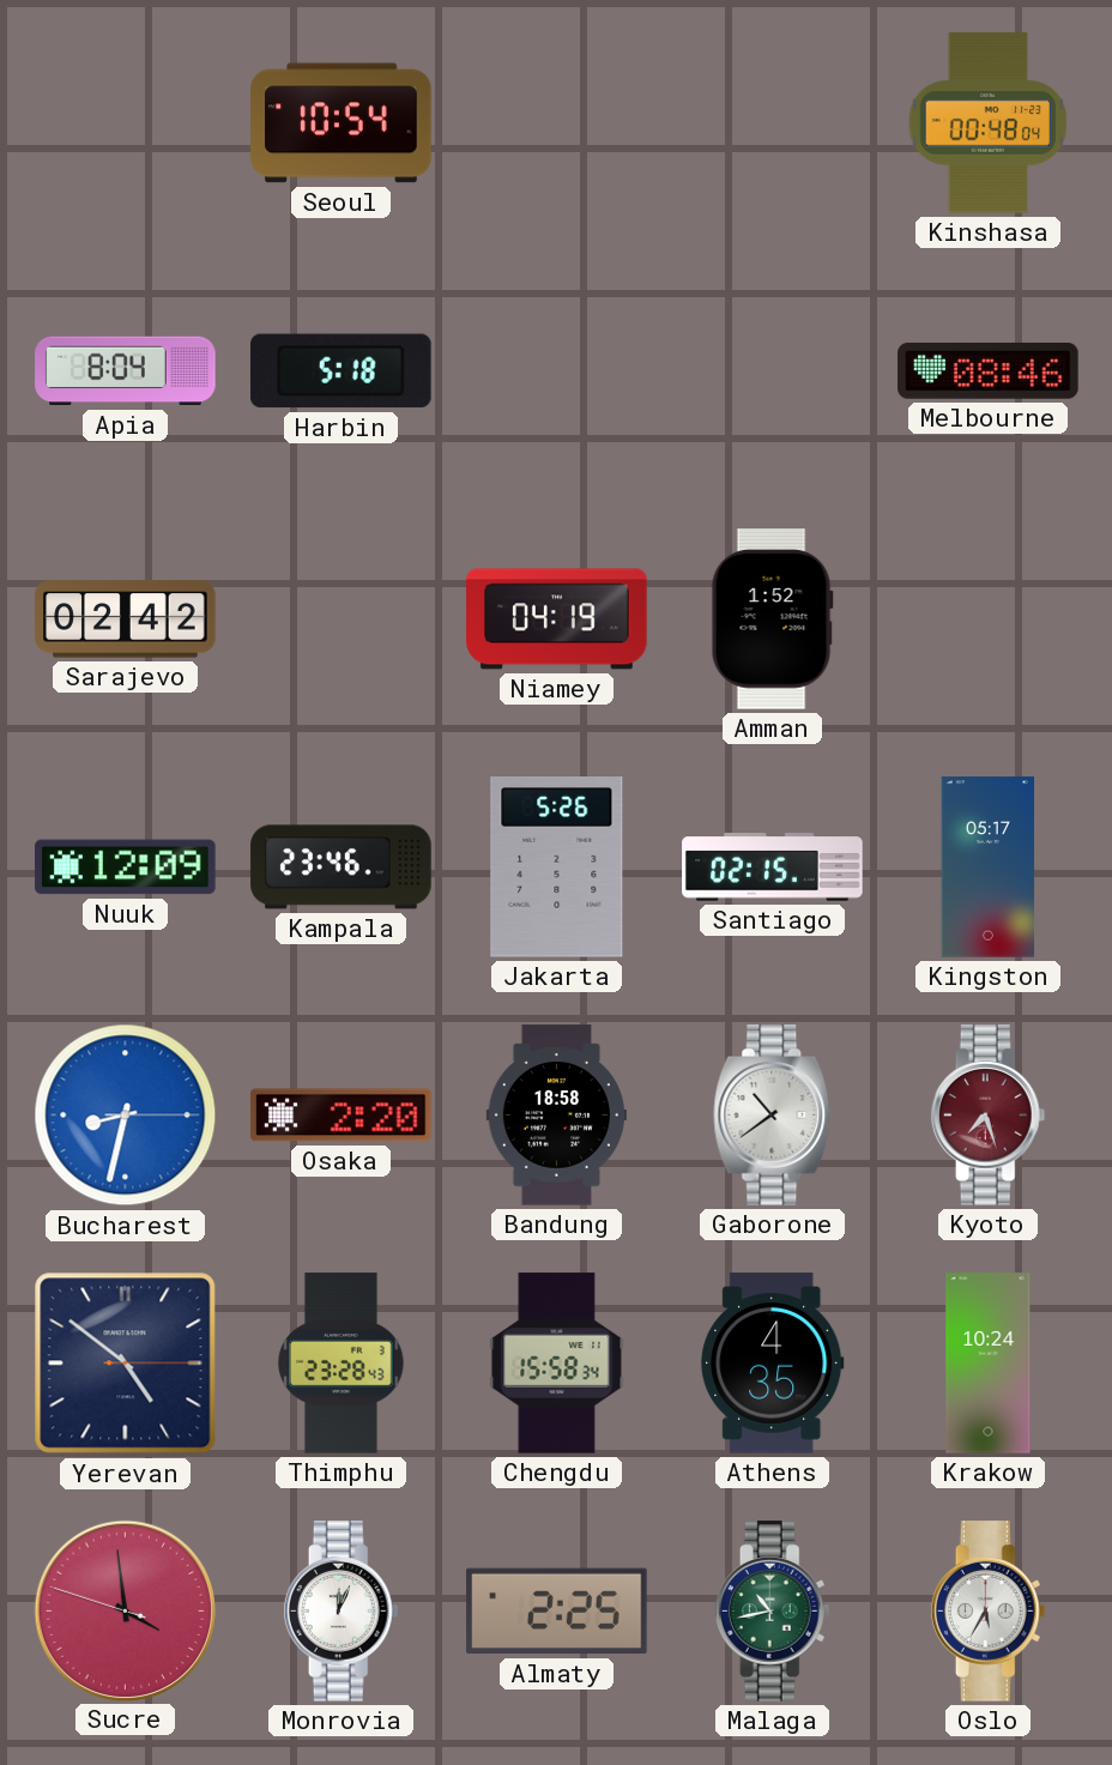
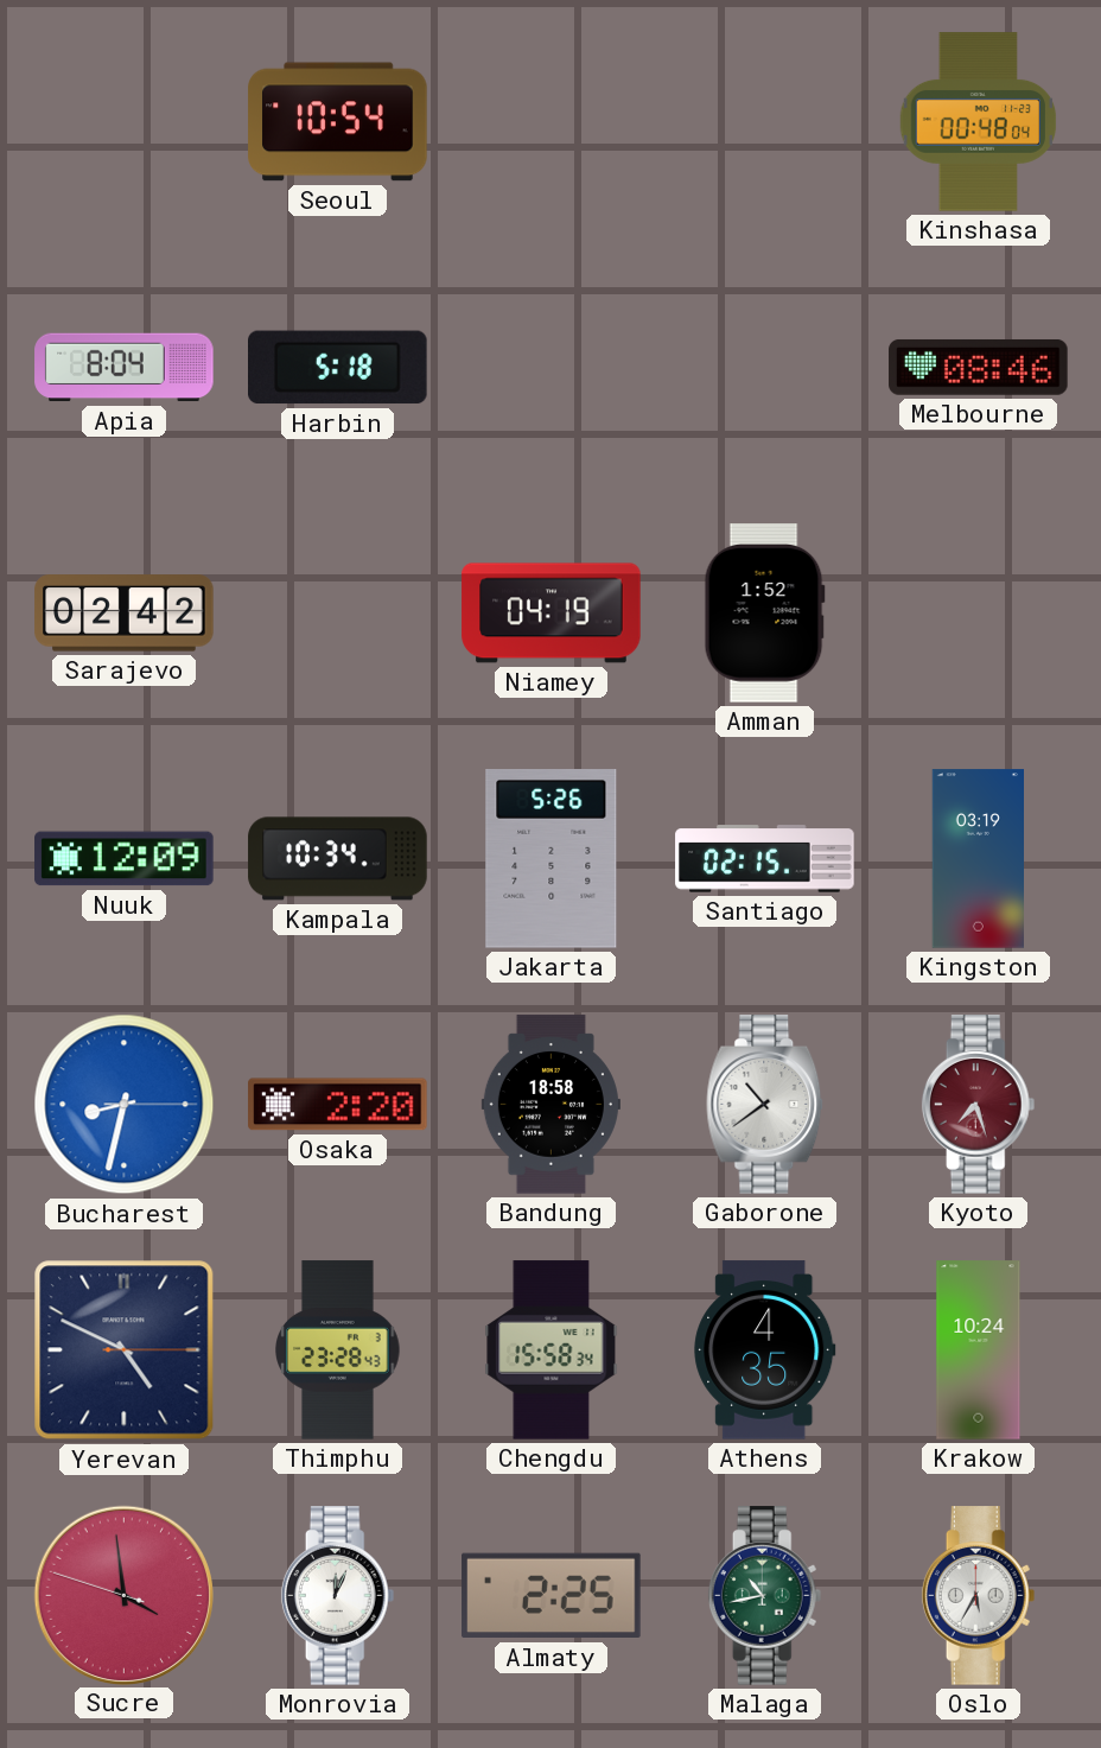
Kampala: 23:46 -> 10:34 (338, 859)
Kingston: 05:17 -> 03:19 (978, 859)
Yerevan: 4:51 -> 4:49 (125, 1350)
